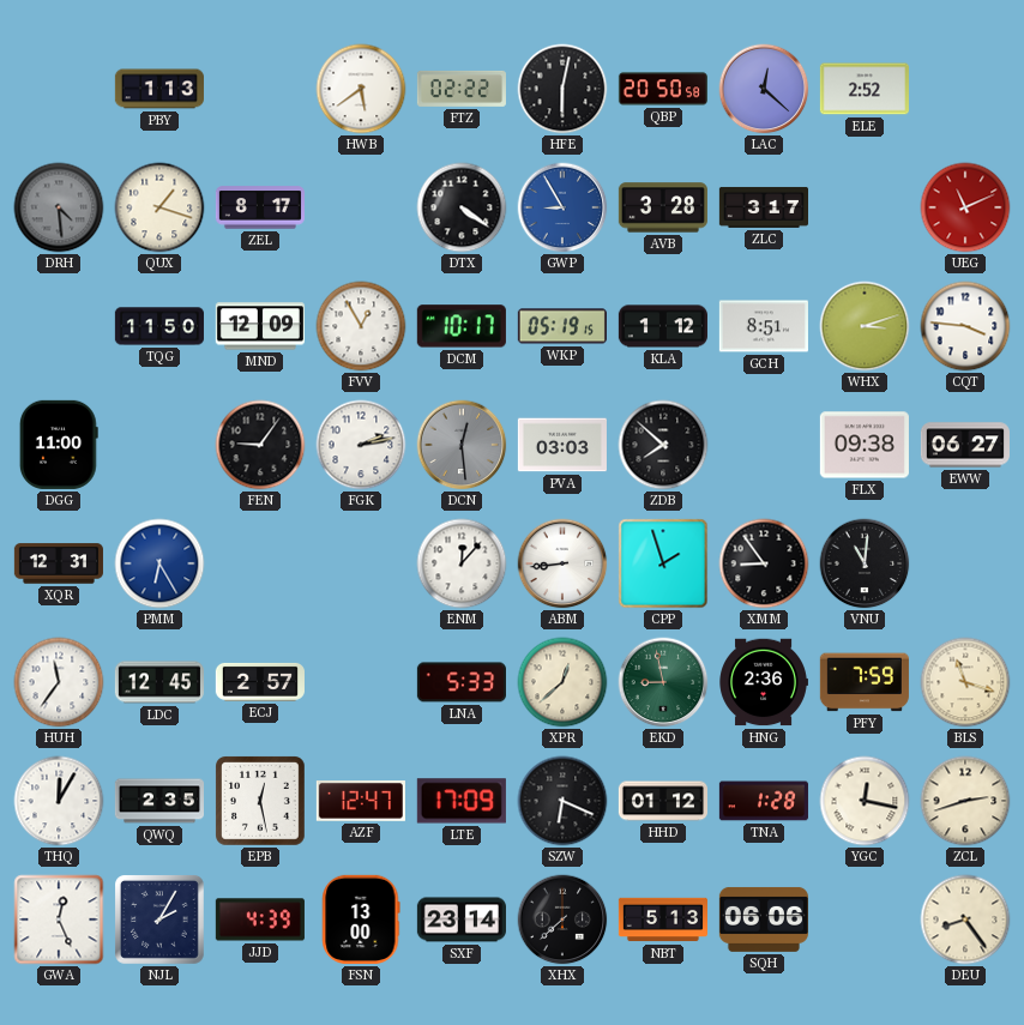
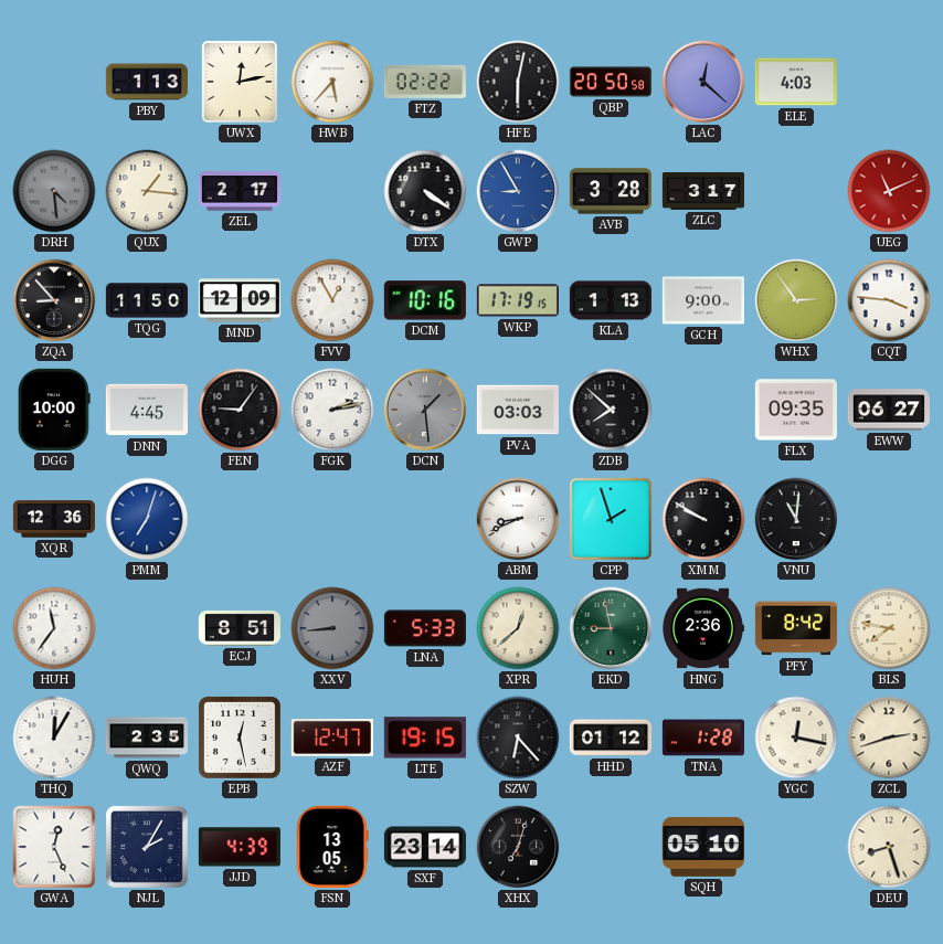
UWX: none -> 12:13 (240, 82)
HWB: 5:39 -> 5:37 (332, 82)
ELE: 2:52 -> 4:03 (796, 82)
QUX: 1:18 -> 1:16 (147, 191)
ZEL: 8:17 -> 2:17 (240, 191)
ZQA: none -> 8:53 (54, 300)
DCM: 10:17 -> 10:16 (425, 300)
WKP: 05:19 -> 17:19 (518, 300)
KLA: 1:12 -> 1:13 (611, 300)
GCH: 8:51 -> 9:00 (703, 300)
WHX: 3:12 -> 2:54 (796, 300)
DGG: 11:00 -> 10:00 (54, 410)
DNN: none -> 4:45 (147, 410)
DCN: 12:29 -> 1:29 (425, 410)
FLX: 09:38 -> 09:35 (796, 410)
XQR: 12:31 -> 12:36 (54, 519)
PMM: 6:25 -> 7:03 (147, 519)
ENM: 12:07 -> none (462, 563)
ABM: 8:44 -> 8:41 (518, 519)
XMM: 8:54 -> 9:50 (703, 519)
LDC: 12:45 -> none (159, 682)
ECJ: 2:57 -> 8:51 (240, 628)
XXV: none -> 8:44 (332, 628)
PFY: 7:59 -> 8:42 (796, 628)
BLS: 11:18 -> 7:47 (889, 628)
LTE: 17:09 -> 19:15 (425, 738)
SZW: 6:19 -> 6:23 (518, 738)
FSN: 13:00 -> 13:05 (332, 847)
XHX: 7:38 -> 7:03 (518, 847)
NBT: 5:13 -> none (662, 920)
SQH: 06:06 -> 05:10 (703, 847)
DEU: 8:24 -> 8:27 (889, 847)
